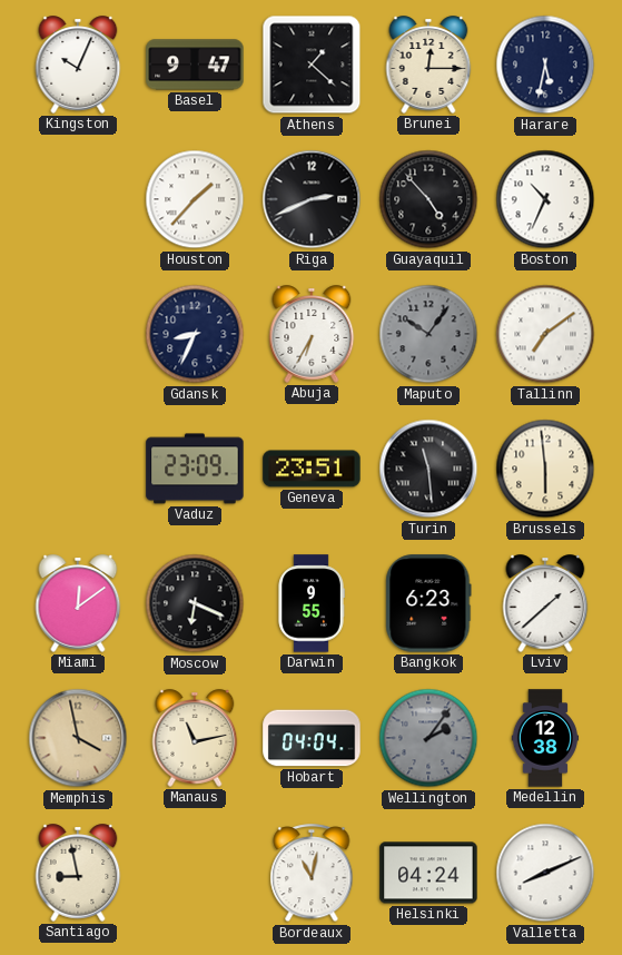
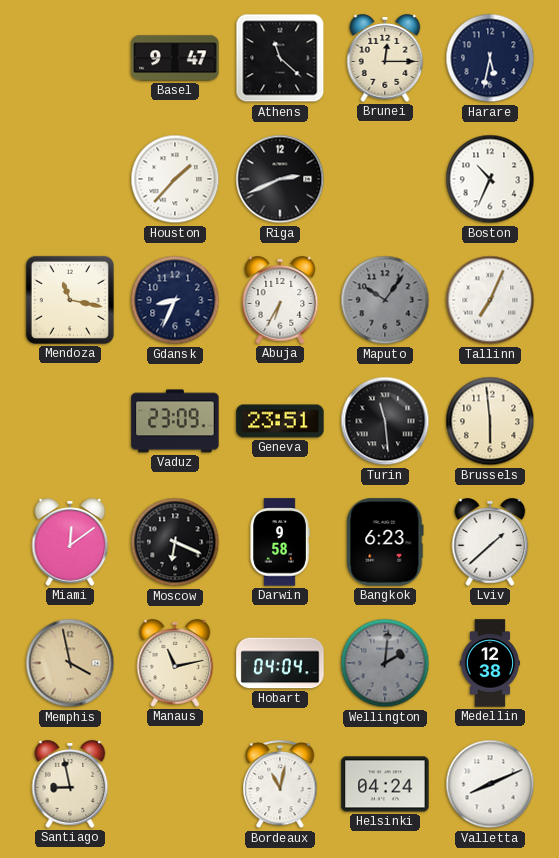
Kingston: 10:04 -> none (78, 65)
Athens: 1:22 -> 11:22 (280, 58)
Guayaquil: 4:53 -> none (428, 199)
Mendoza: none -> 11:17 (70, 300)
Tallinn: 7:09 -> 7:04 (490, 300)
Darwin: 9:55 -> 9:58 (280, 542)
Wellington: 2:06 -> 2:01 (385, 663)
